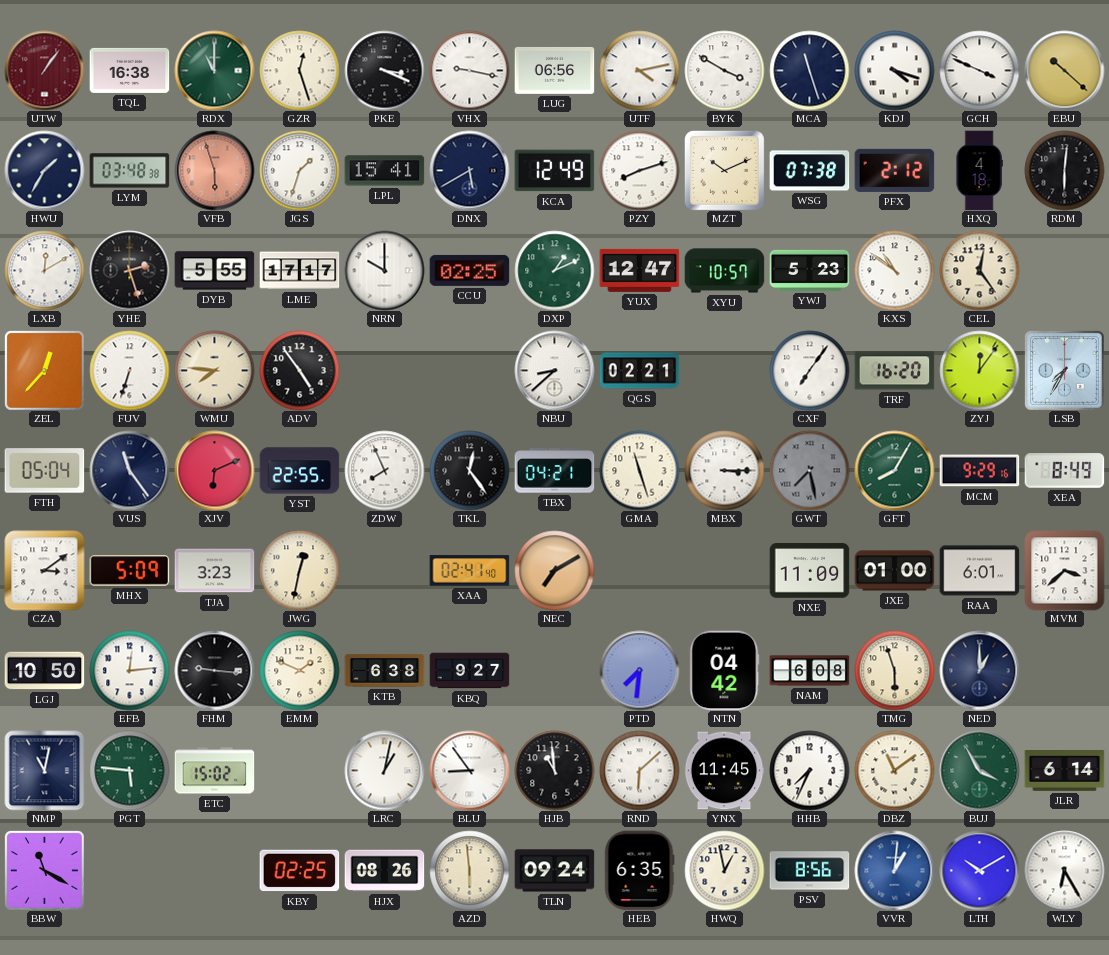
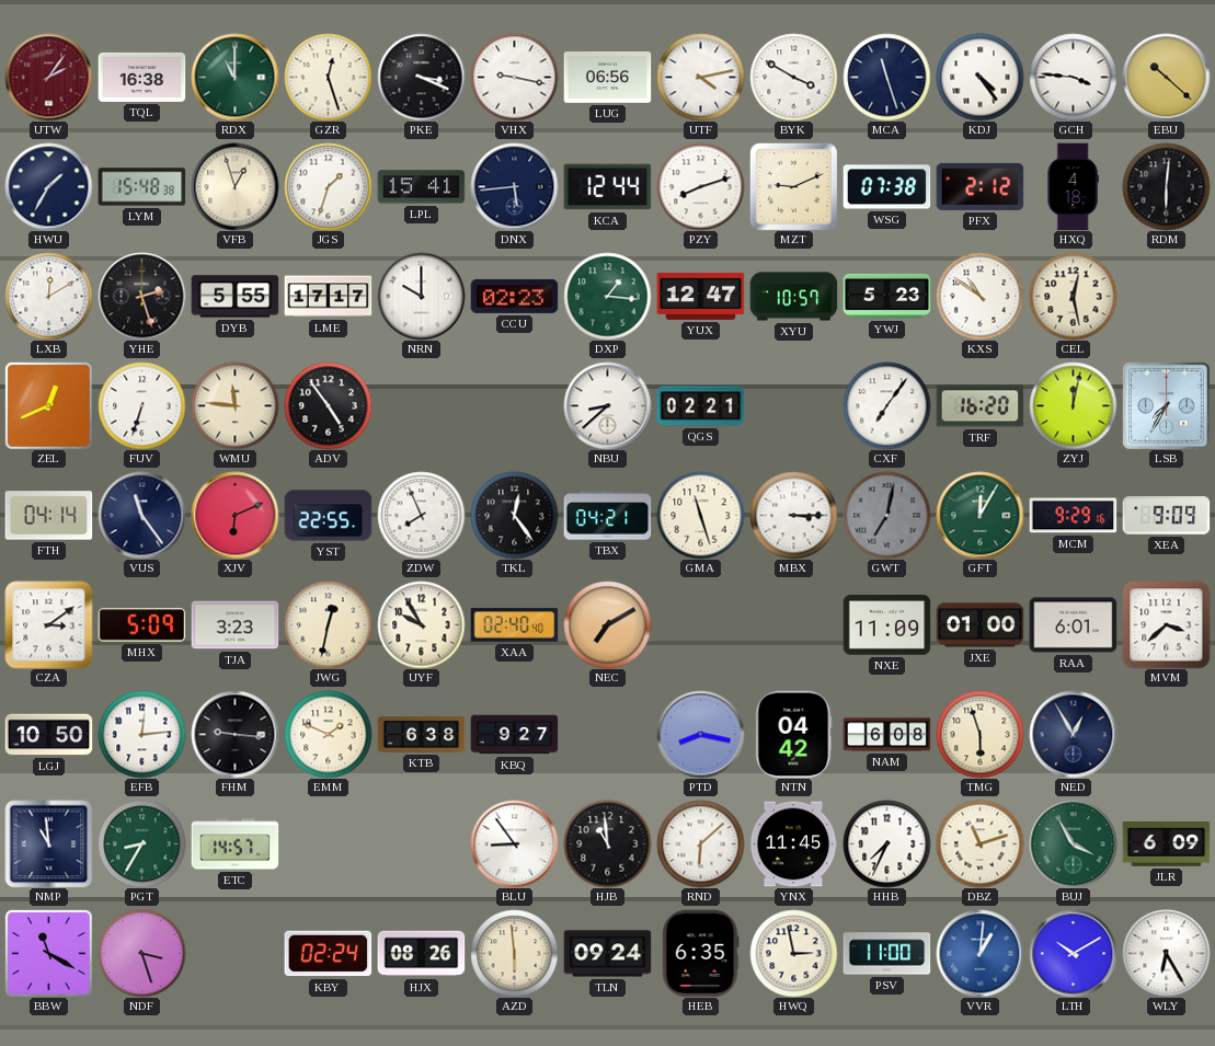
UTW: 1:06 -> 2:06 (48, 77)
KDJ: 4:18 -> 4:24 (979, 77)
GCH: 3:49 -> 3:46 (1073, 77)
LYM: 03:48 -> 15:48 (141, 187)
VFB: 5:57 -> 12:57 (234, 186)
VFB dial: salmon -> cream (234, 186)
DNX: 5:40 -> 5:44 (514, 186)
KCA: 12:49 -> 12:44 (607, 187)
MZT: 10:11 -> 9:11 (793, 186)
CCU: 02:25 -> 02:23 (514, 296)
DXP: 1:11 -> 1:16 (607, 296)
CEL: 12:24 -> 12:28 (1073, 296)
ZEL: 12:37 -> 12:41 (48, 405)
WMU: 7:46 -> 11:46 (234, 405)
ZYJ: 12:06 -> 12:02 (1073, 405)
FTH: 05:04 -> 04:14 (48, 516)
GWT: 7:28 -> 7:02 (886, 515)
GFT: 8:05 -> 12:05 (979, 515)
XEA: 8:49 -> 9:09 (1166, 516)
UYF: none -> 9:55 (421, 624)
XAA: 02:41 -> 02:40 (514, 625)
PTD: 7:31 -> 8:17 (700, 734)
NED: 1:00 -> 12:55 (1073, 734)
NMP: 11:02 -> 10:59 (48, 843)
PGT: 5:46 -> 8:35 (141, 843)
ETC: 15:02 -> 14:57 (234, 844)
LRC: 1:02 -> none (384, 770)
DBZ: 11:09 -> 11:12 (979, 843)
JLR: 6:14 -> 6:09 (1166, 844)
NDF: none -> 3:27 (141, 953)
KBY: 02:25 -> 02:24 (328, 954)
HWQ: 12:58 -> 2:58 (793, 953)
PSV: 8:56 -> 11:00 (886, 954)
